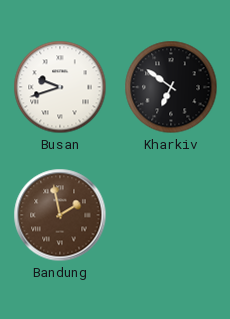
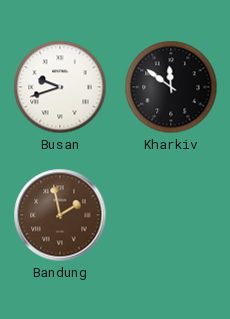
Kharkiv: 6:51 -> 11:51 (171, 87)
